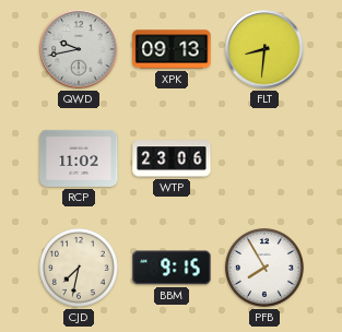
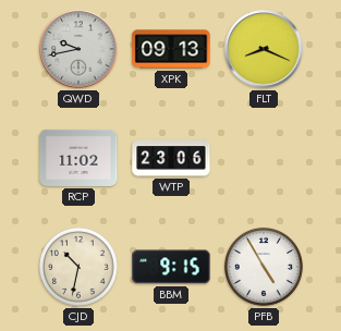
FLT: 8:31 -> 8:19 (264, 49)
CJD: 7:32 -> 10:32 (78, 267)
PFB: 7:55 -> 4:55 (264, 267)
